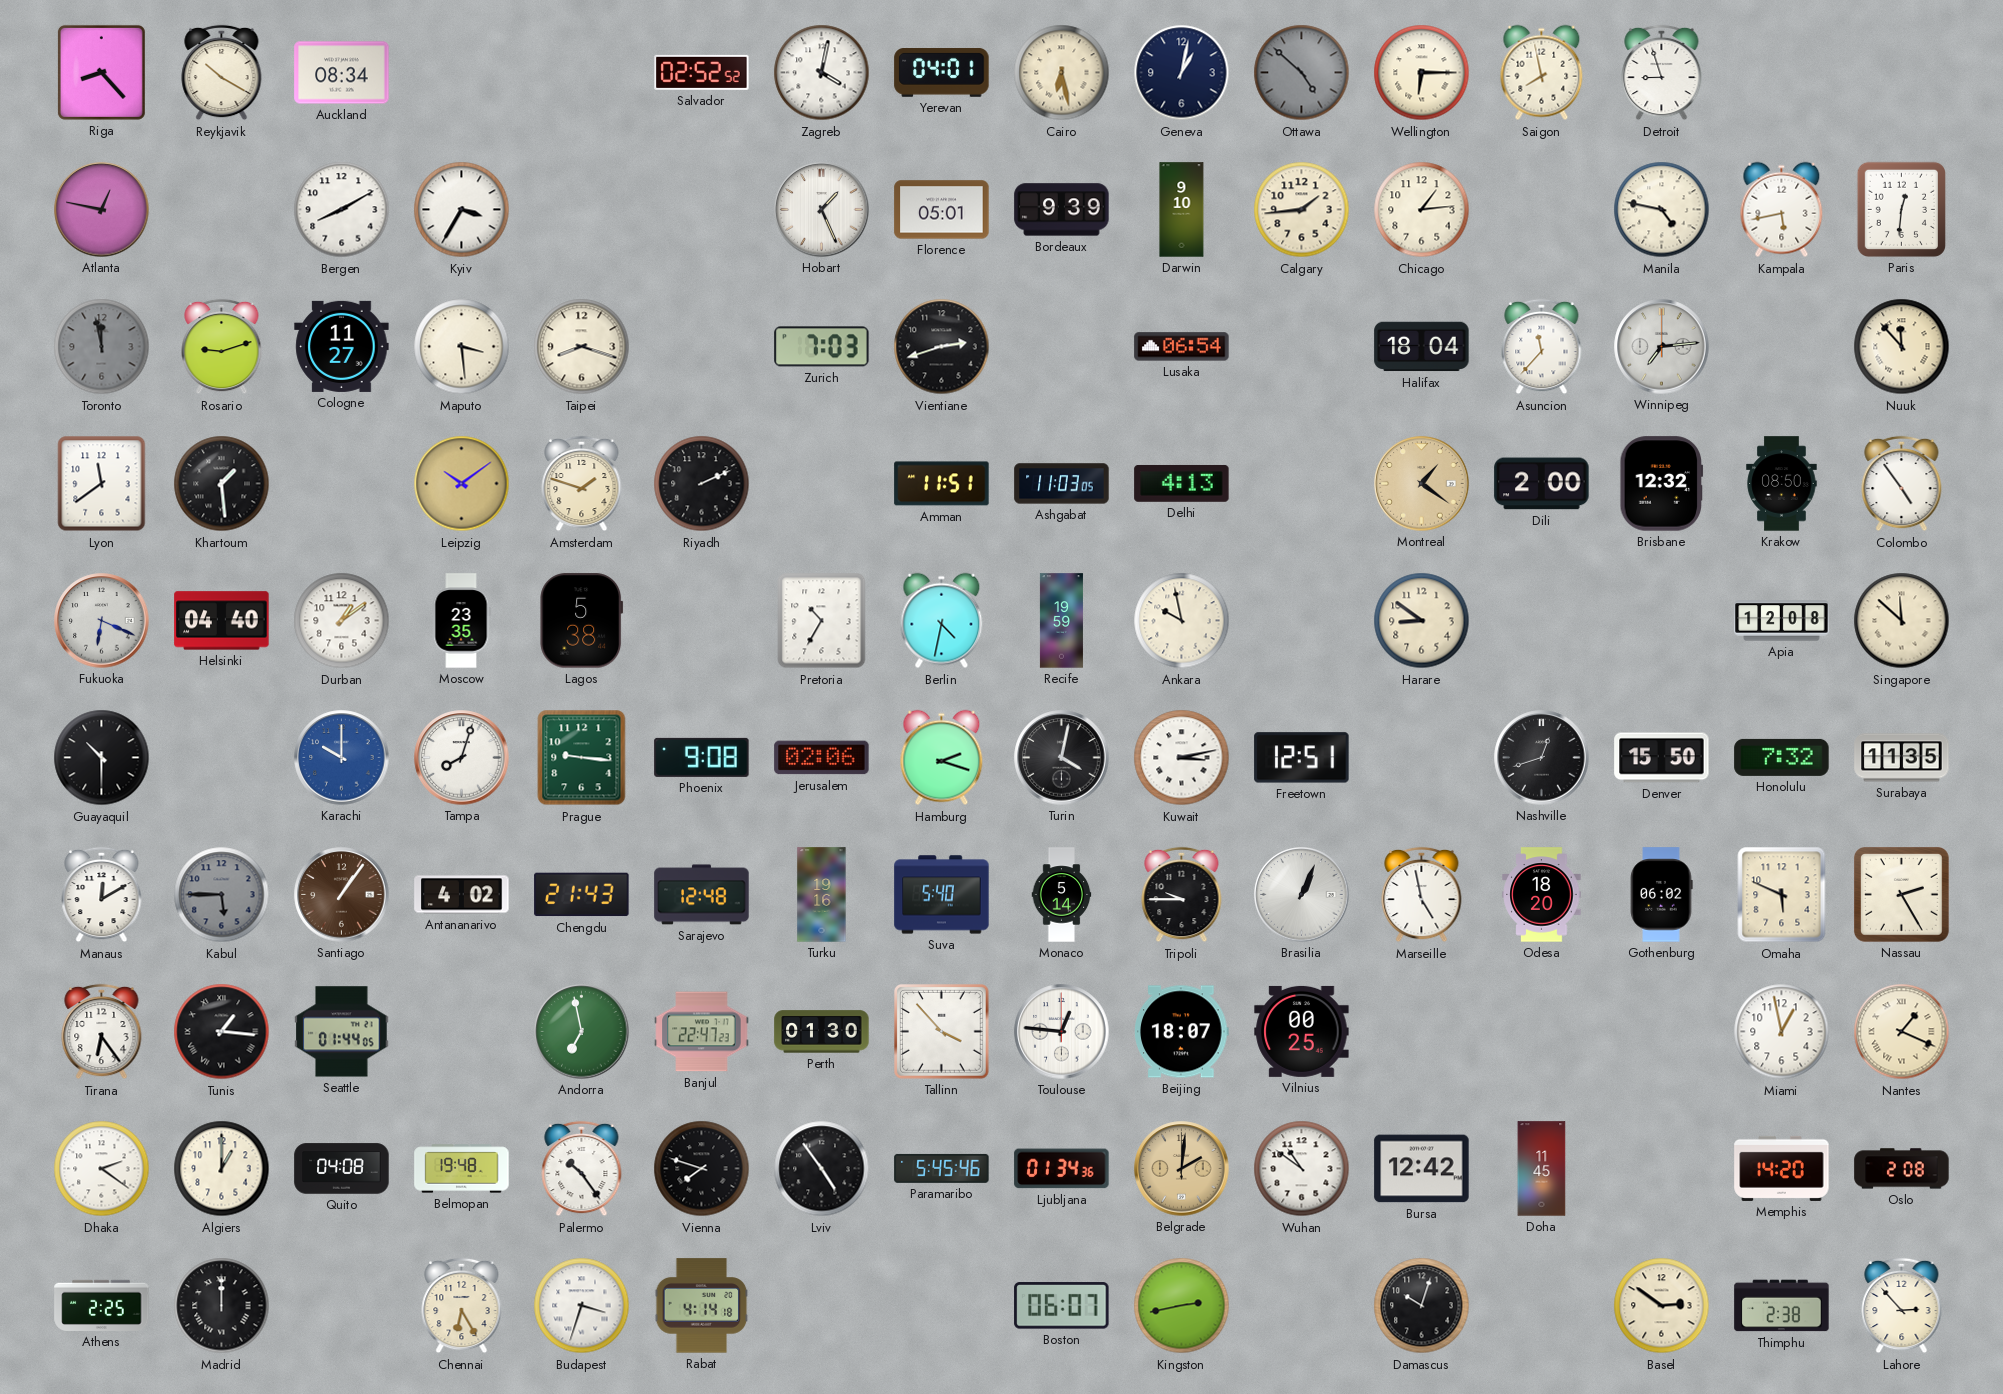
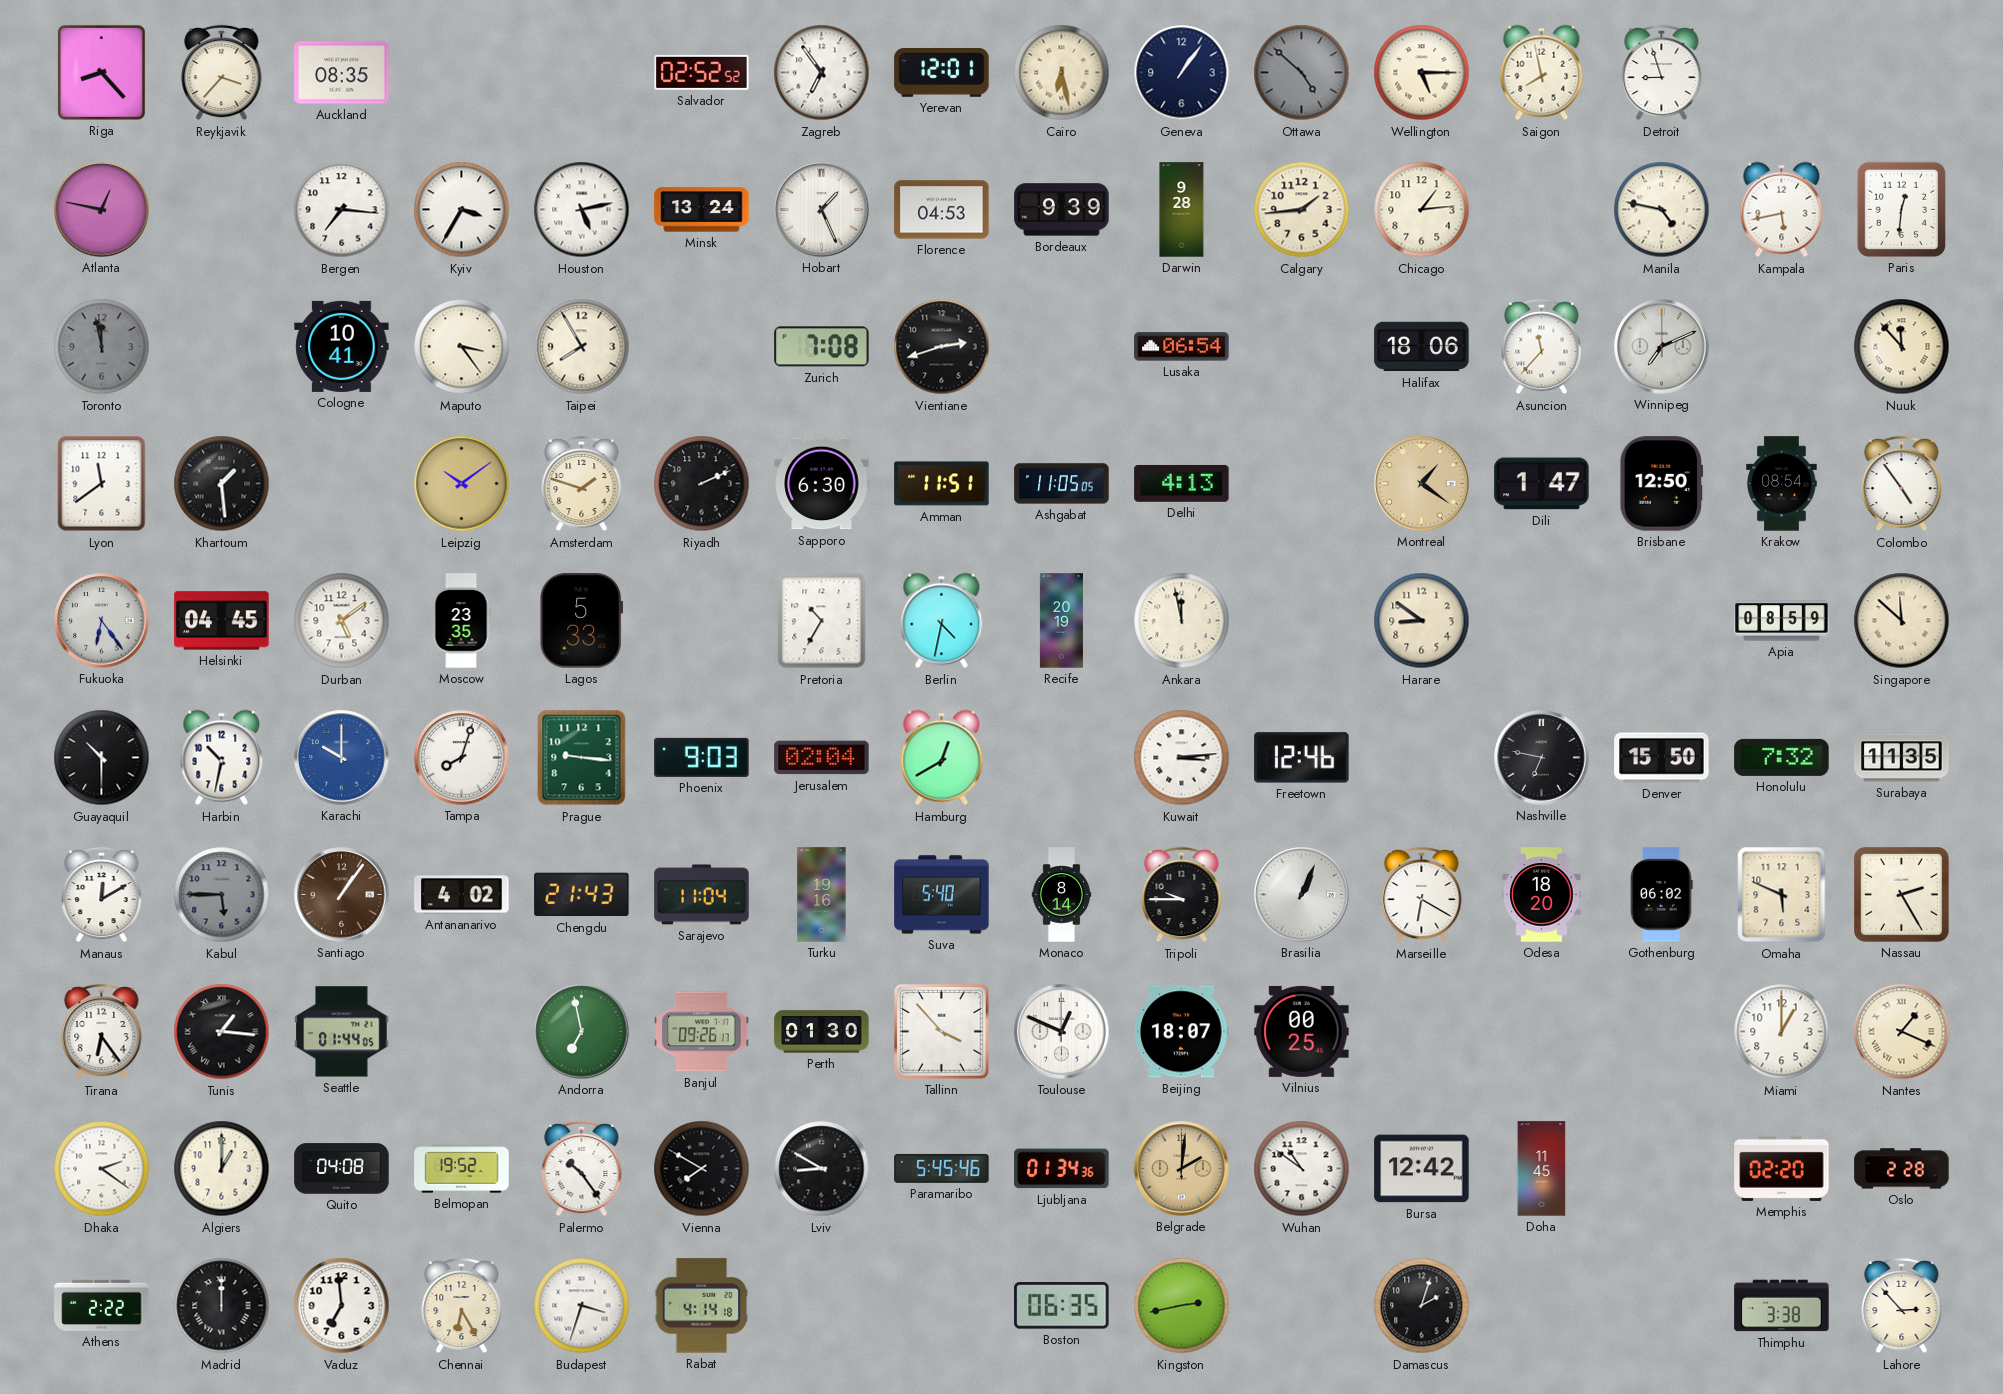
Reykjavik: 10:20 -> 3:37 (222, 73)
Auckland: 08:34 -> 08:35 (342, 73)
Zagreb: 4:02 -> 6:54 (822, 73)
Yerevan: 04:01 -> 12:01 (942, 73)
Geneva: 1:02 -> 1:06 (1182, 73)
Wellington: 6:15 -> 5:15 (1422, 73)
Bergen: 8:10 -> 7:16 (342, 210)
Houston: none -> 5:13 (582, 210)
Minsk: none -> 13:24 (702, 210)
Florence: 05:01 -> 04:53 (942, 210)
Darwin: 9:10 -> 9:28 (1182, 210)
Rosario: 9:12 -> none (222, 347)
Cologne: 11:27 -> 10:41 (342, 346)
Maputo: 3:29 -> 3:24 (462, 347)
Taipei: 8:18 -> 7:55 (582, 347)
Zurich: 7:03 -> 7:08 (822, 347)
Halifax: 18:04 -> 18:06 (1422, 347)
Winnipeg: 7:14 -> 7:11 (1662, 347)
Sapporo: none -> 6:30 (822, 484)
Ashgabat: 11:03 -> 11:05 (1062, 484)
Dili: 2:00 -> 1:47 (1542, 484)
Brisbane: 12:32 -> 12:50 (1662, 484)
Krakow: 08:50 -> 08:54 (1782, 484)
Fukuoka: 6:19 -> 6:24 (102, 621)
Helsinki: 04:40 -> 04:45 (222, 621)
Durban: 1:09 -> 5:09 (342, 621)
Lagos: 5:38 -> 5:33 (582, 621)
Recife: 19:59 -> 20:19 (1061, 621)
Ankara: 9:58 -> 11:58 (1182, 621)
Apia: 12:08 -> 08:59 (1782, 621)
Harbin: none -> 10:32 (222, 758)
Phoenix: 9:08 -> 9:03 (702, 757)
Jerusalem: 02:06 -> 02:04 (822, 758)
Hamburg: 2:18 -> 12:40 (942, 758)
Turin: 4:02 -> none (1062, 758)
Kuwait: 3:13 -> 3:14 (1182, 758)
Freetown: 12:51 -> 12:46 (1302, 758)
Nashville: 12:42 -> 6:47 (1542, 758)
Sarajevo: 12:48 -> 11:04 (702, 895)
Monaco: 5:14 -> 8:14 (1062, 895)
Marseille: 4:58 -> 6:20 (1422, 895)
Banjul: 22:47 -> 09:26 (702, 1032)
Toulouse: 12:46 -> 12:49 (1062, 1032)
Miami: 12:58 -> 1:00 (1782, 1032)
Belmopan: 19:48 -> 19:52 (462, 1169)
Vienna: 7:48 -> 7:50 (702, 1169)
Lviv: 4:54 -> 8:50 (822, 1169)
Memphis: 14:20 -> 02:20 (1782, 1168)
Oslo: 2:08 -> 2:28 (1902, 1169)
Athens: 2:25 -> 2:22 (102, 1305)
Vaduz: none -> 6:59 (342, 1306)
Boston: 06:07 -> 06:35 (1062, 1306)
Damascus: 10:03 -> 2:03 (1422, 1306)
Basel: 2:51 -> none (1662, 1306)
Thimphu: 2:38 -> 3:38 (1782, 1306)
